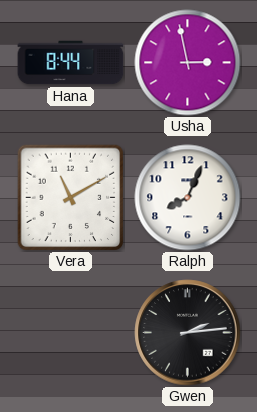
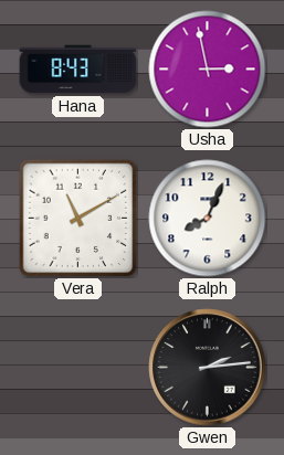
Hana: 8:44 -> 8:43 (78, 70)
